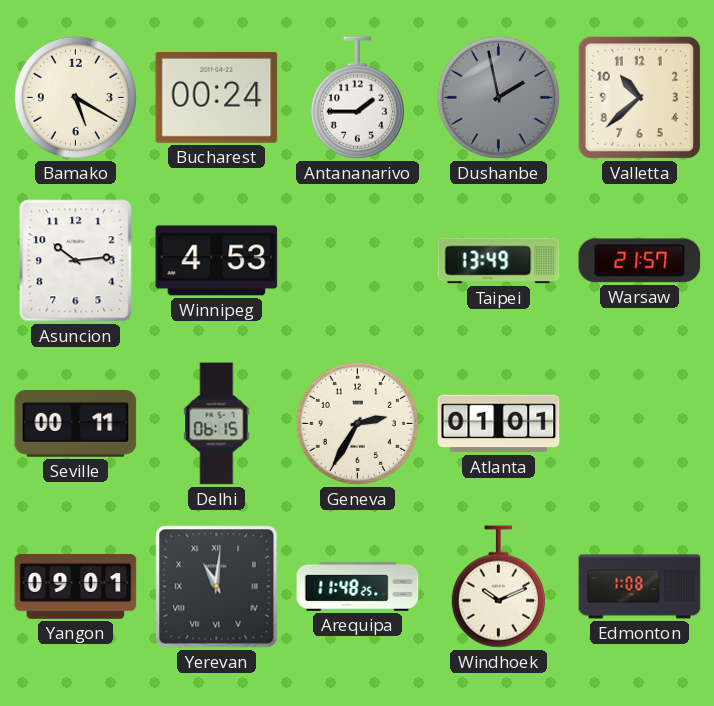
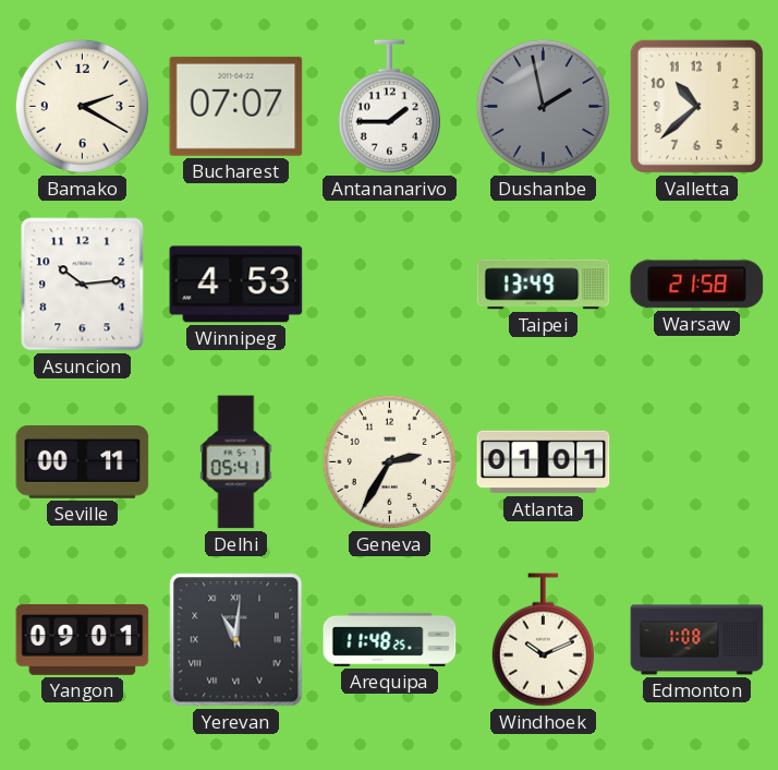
Bamako: 5:20 -> 2:20 (82, 106)
Bucharest: 00:24 -> 07:07 (236, 106)
Warsaw: 21:57 -> 21:58 (697, 285)
Delhi: 06:15 -> 05:41 (236, 462)
